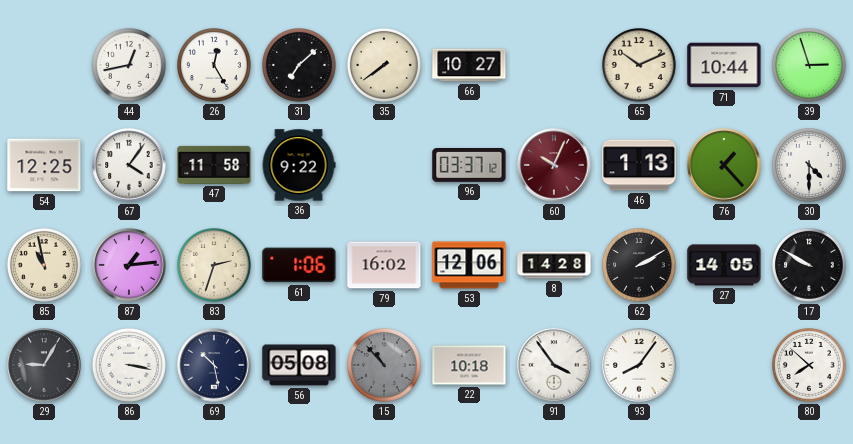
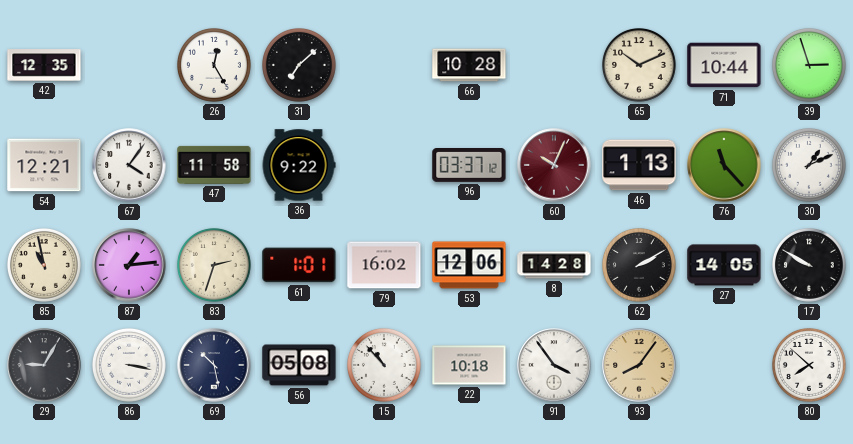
42: none -> 12:35 (44, 65)
44: 12:43 -> none (130, 66)
35: 7:39 -> none (385, 66)
66: 10:27 -> 10:28 (469, 65)
54: 12:25 -> 12:21 (44, 165)
76: 1:23 -> 11:23 (724, 165)
30: 4:30 -> 1:11 (810, 166)
61: 1:06 -> 1:01 (299, 265)
15 dial: grey -> white (385, 366)
93 dial: white -> champagne (639, 365)
